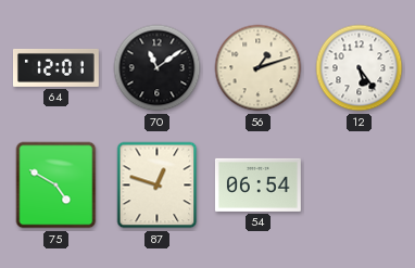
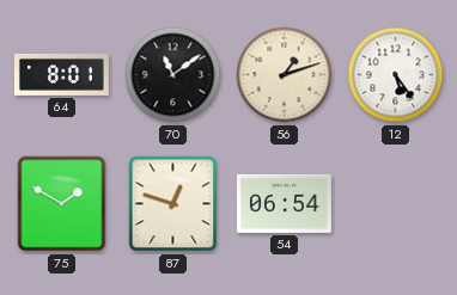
64: 12:01 -> 8:01 (61, 74)
75: 4:50 -> 1:50 (62, 204)
